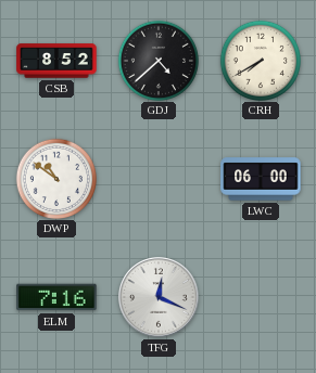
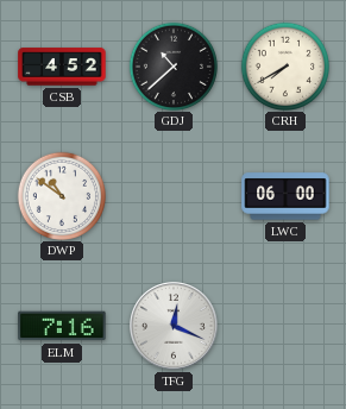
CSB: 8:52 -> 4:52 (62, 67)
GDJ: 4:38 -> 10:38 (172, 65)
